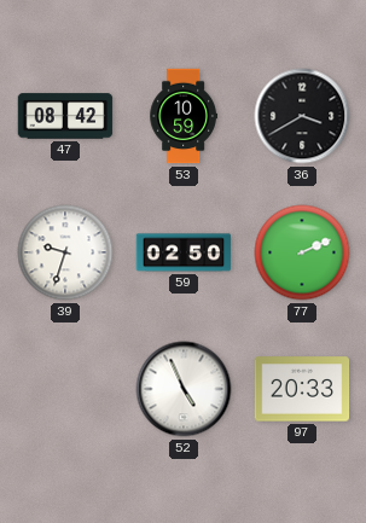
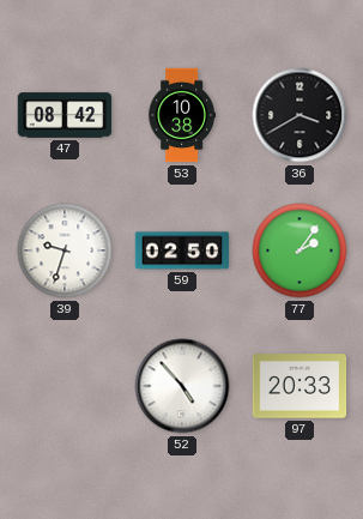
53: 10:59 -> 10:38 (181, 115)
77: 2:11 -> 2:06 (300, 251)
52: 4:56 -> 4:53 (182, 386)
